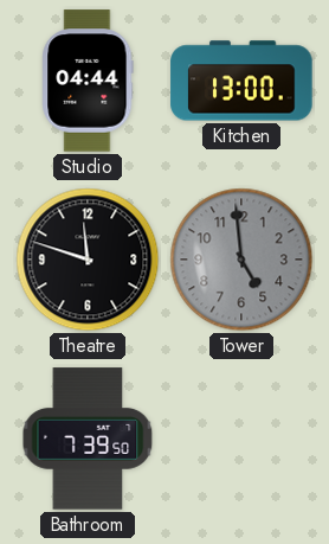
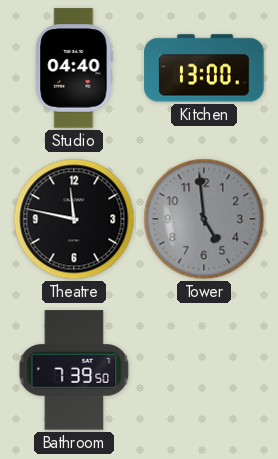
Studio: 04:44 -> 04:40 (74, 68)
Theatre: 11:48 -> 11:47 (74, 219)
